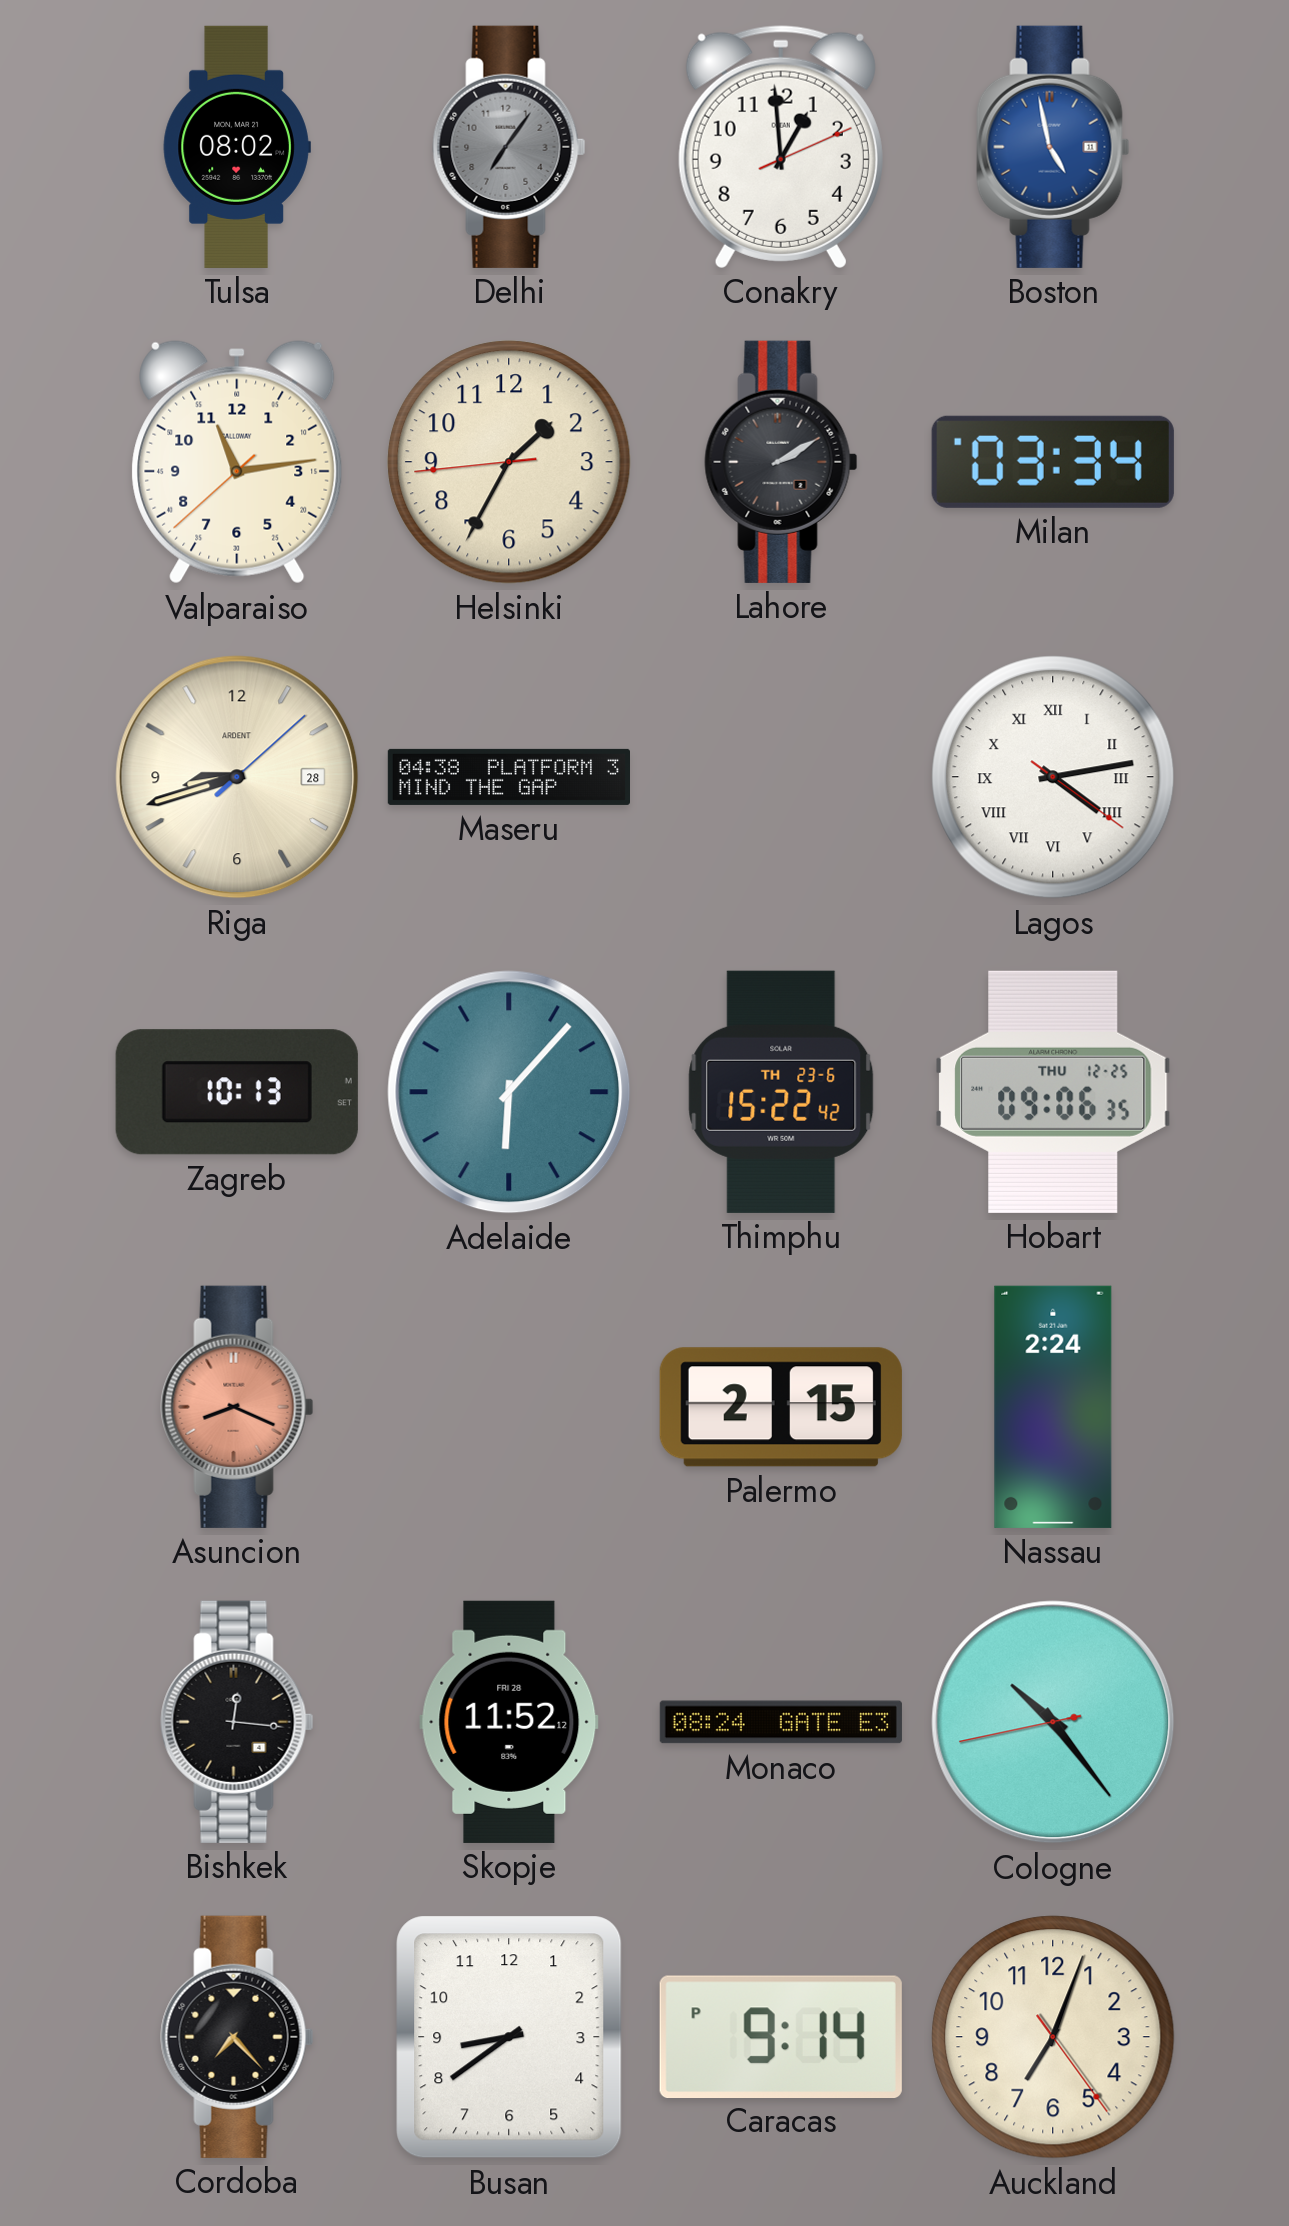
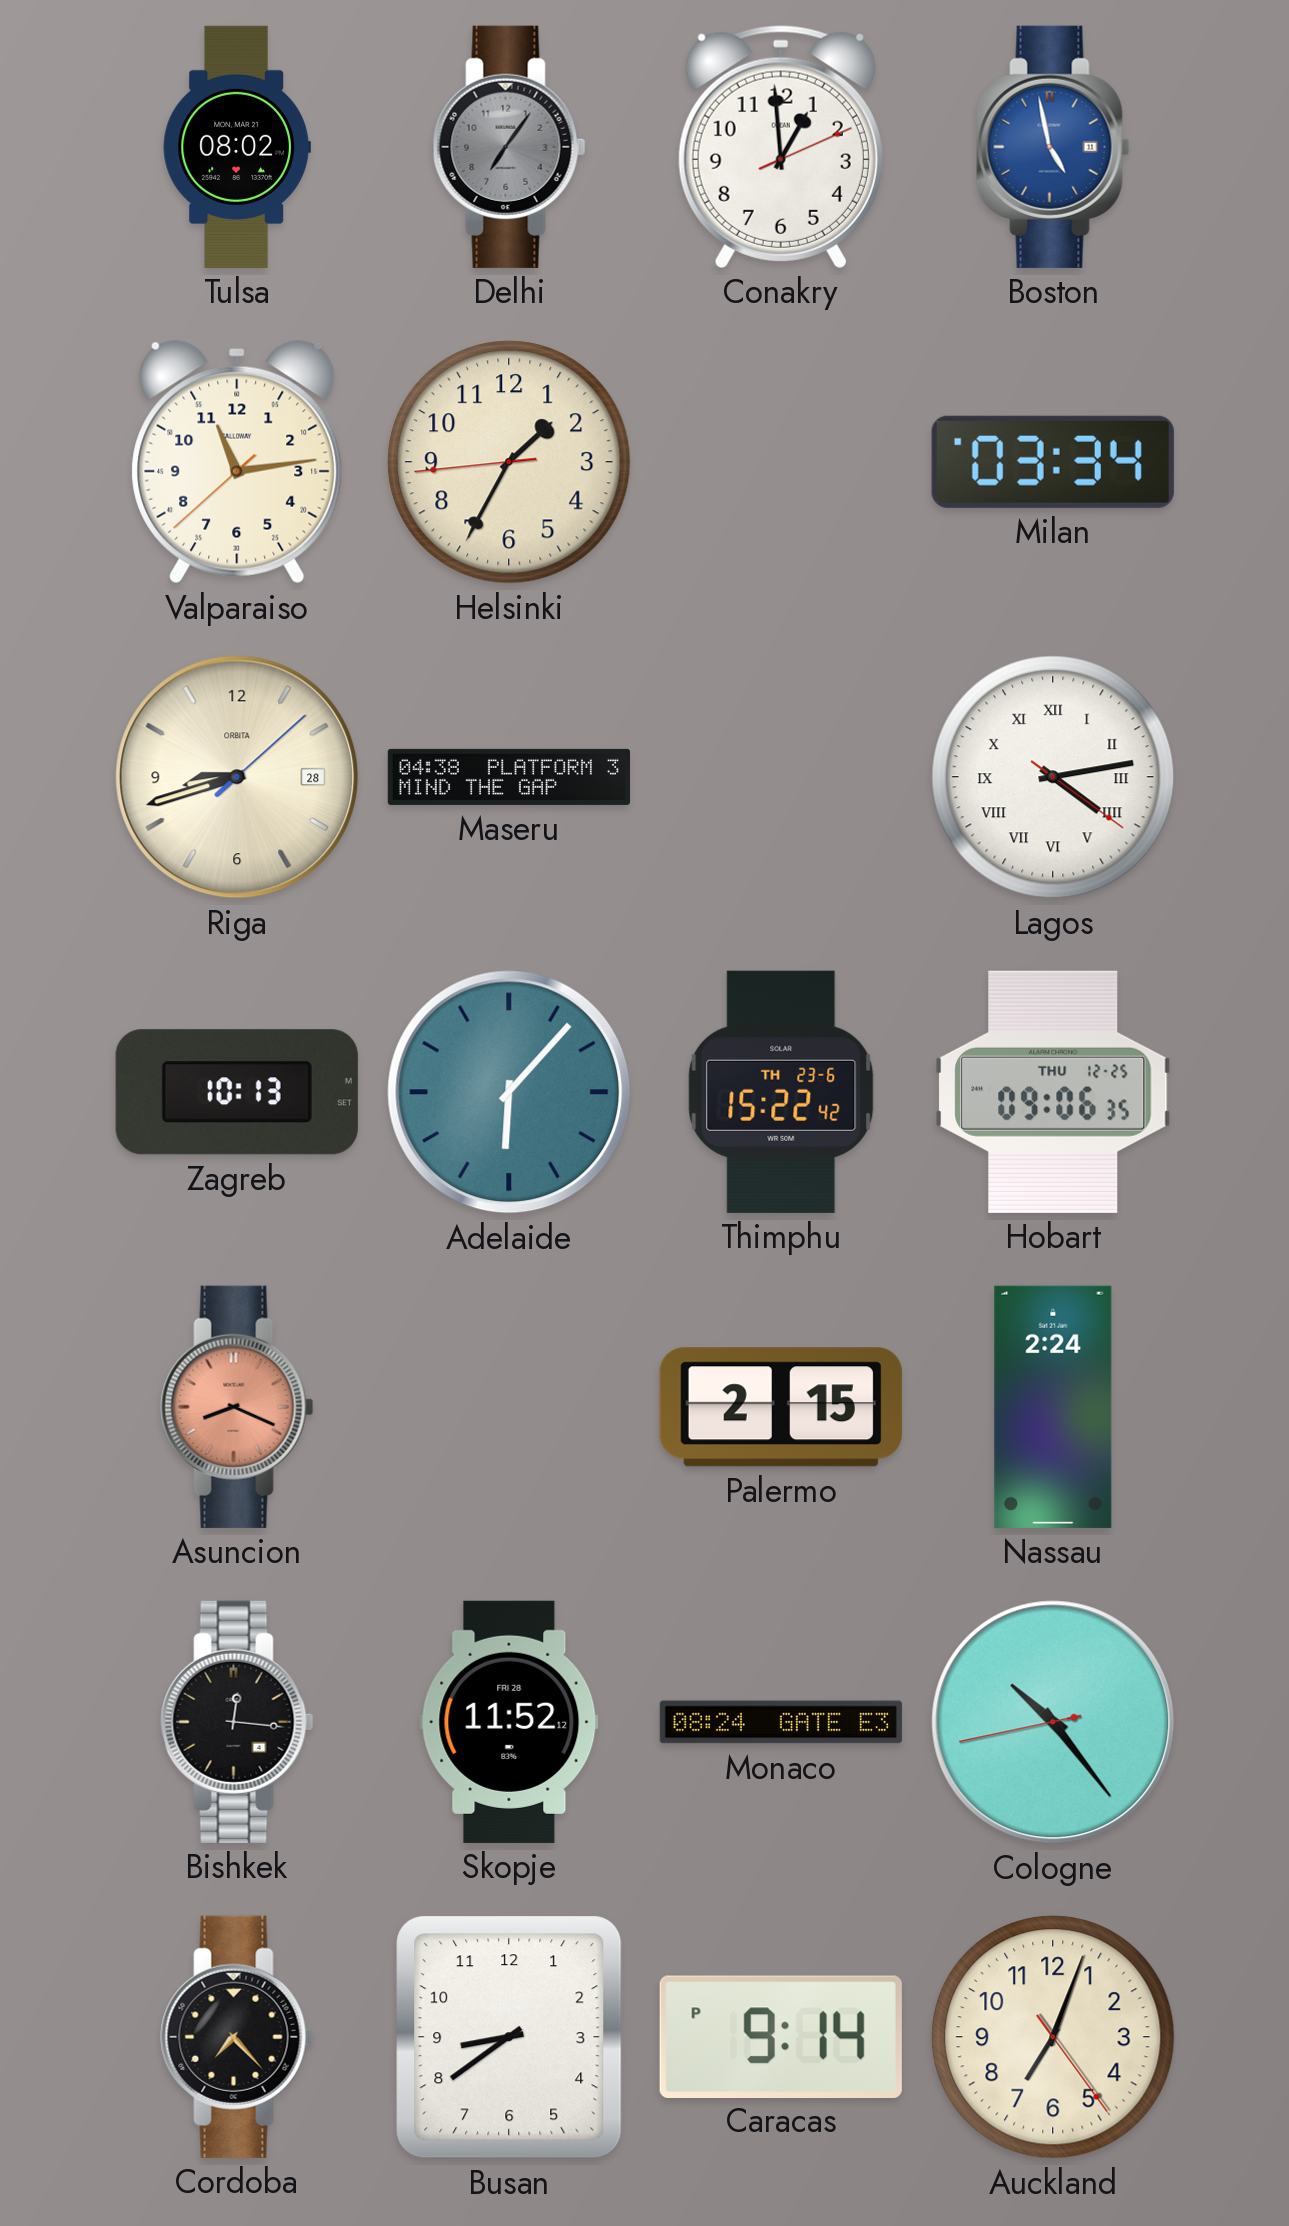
Lahore: 2:10 -> none (781, 462)
Riga brand: ARDENT -> ORBITA (237, 777)
